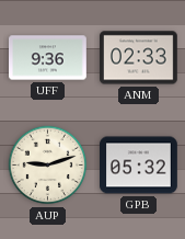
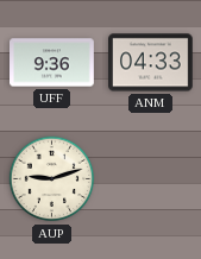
ANM: 02:33 -> 04:33 (151, 63)
GPB: 05:32 -> none (139, 166)
